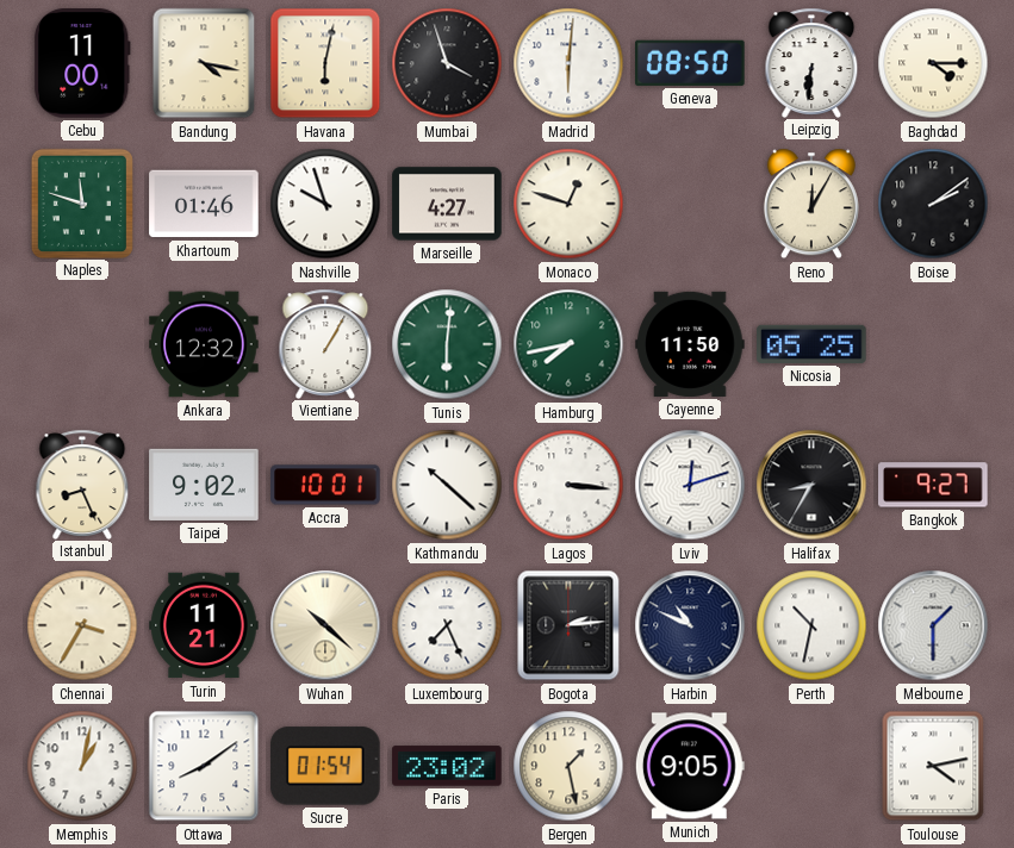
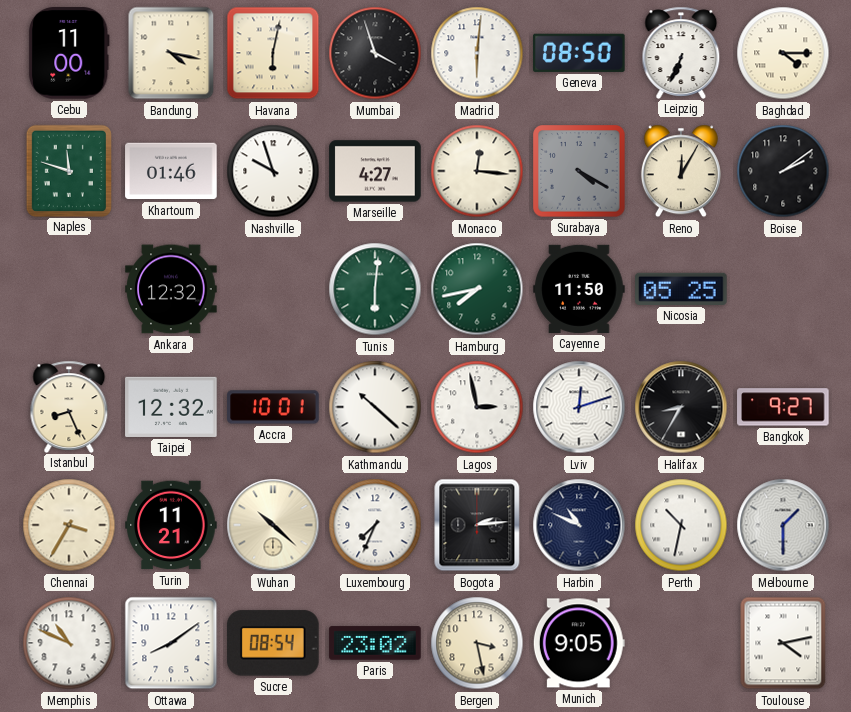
Leipzig: 6:31 -> 6:34 (681, 52)
Monaco: 12:48 -> 12:16 (477, 171)
Surabaya: none -> 4:20 (579, 171)
Vientiane: 1:05 -> none (325, 343)
Taipei: 9:02 -> 12:32 (171, 407)
Lagos: 3:16 -> 2:58 (477, 407)
Luxembourg: 7:26 -> 7:34 (375, 525)
Memphis: 1:02 -> 10:49 (69, 643)
Sucre: 01:54 -> 08:54 (273, 643)
Bergen: 1:28 -> 3:28 (477, 643)
